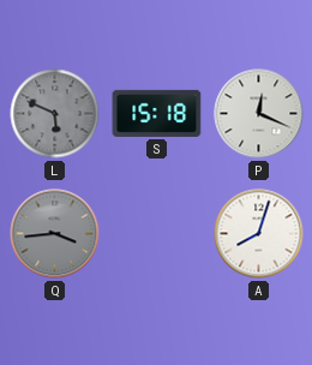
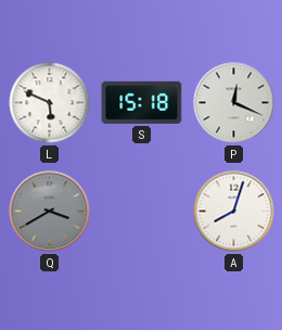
L dial: grey -> white (50, 103)
Q: 3:44 -> 3:40 (50, 212)
